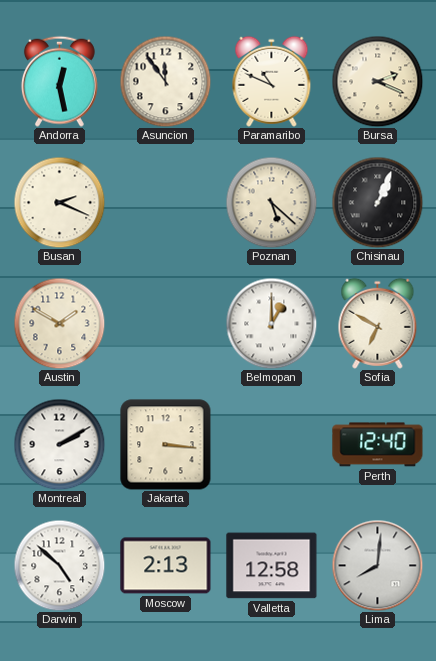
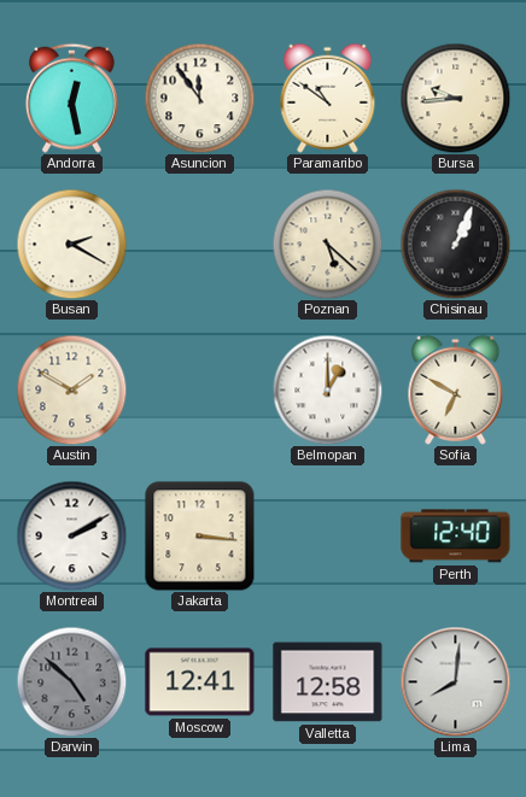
Paramaribo: 10:49 -> 10:51 (328, 98)
Bursa: 2:19 -> 9:44 (455, 98)
Busan: 2:19 -> 2:20 (71, 244)
Darwin dial: white -> grey (71, 681)
Moscow: 2:13 -> 12:41 (200, 682)
